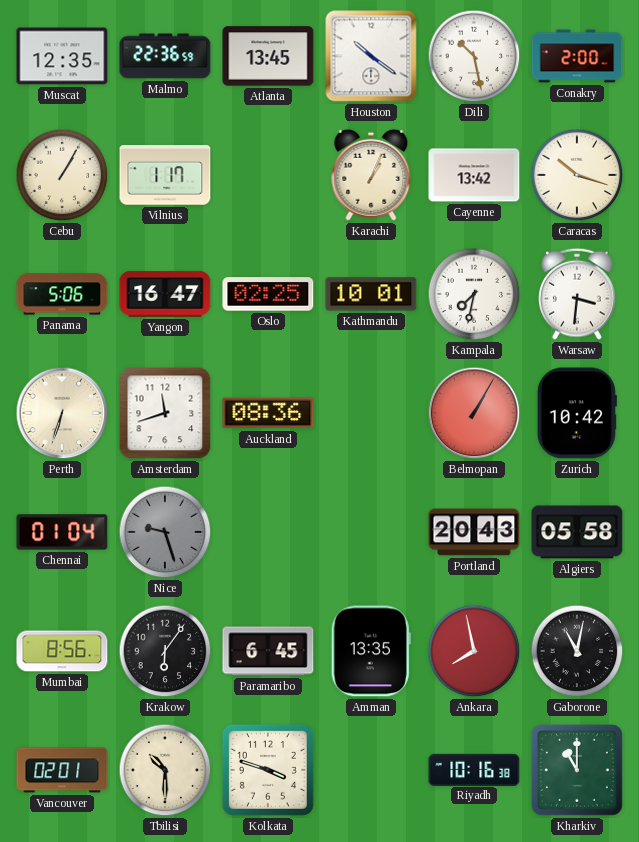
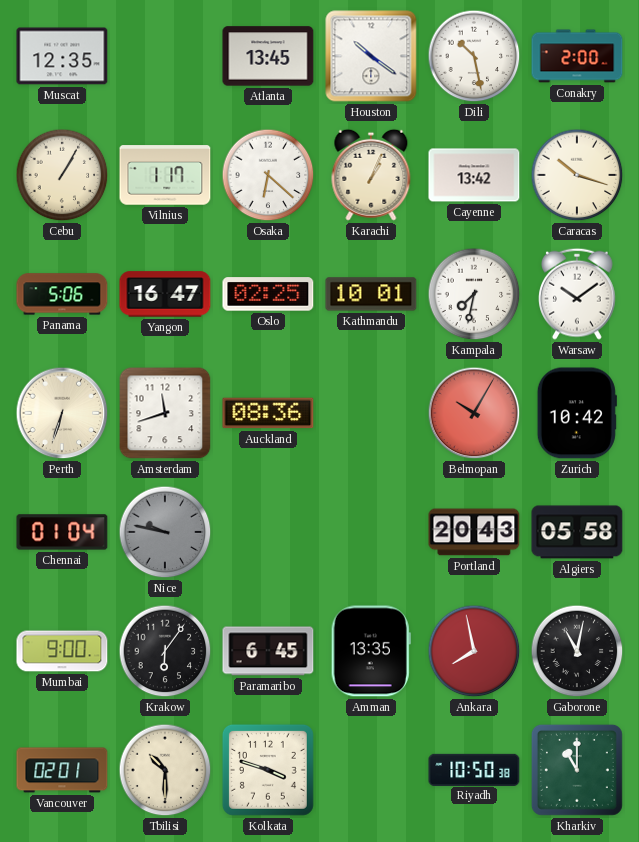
Malmo: 22:36 -> none (165, 56)
Osaka: none -> 6:22 (268, 175)
Warsaw: 3:31 -> 10:09 (578, 294)
Belmopan: 1:05 -> 10:05 (474, 413)
Nice: 9:27 -> 9:47 (165, 532)
Mumbai: 8:56 -> 9:00 (62, 651)
Riyadh: 10:16 -> 10:50 (474, 769)
